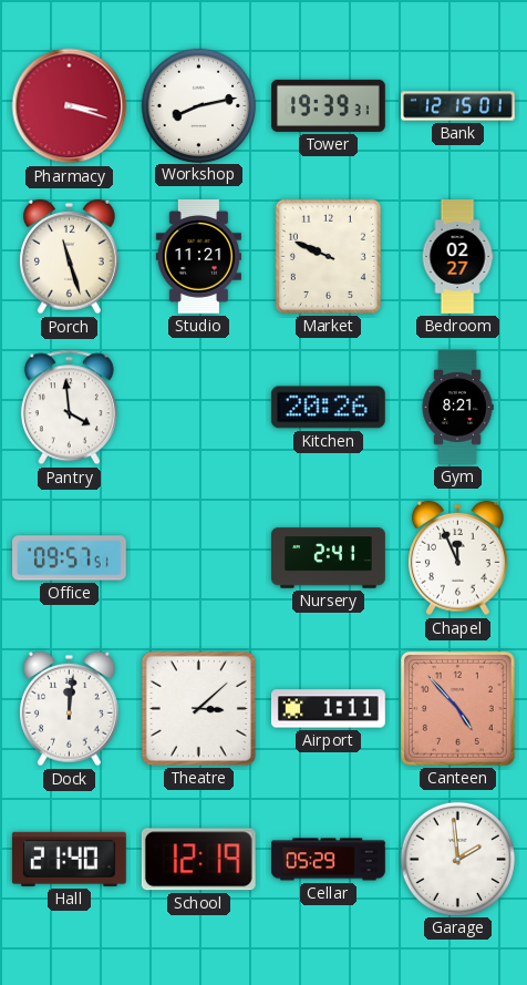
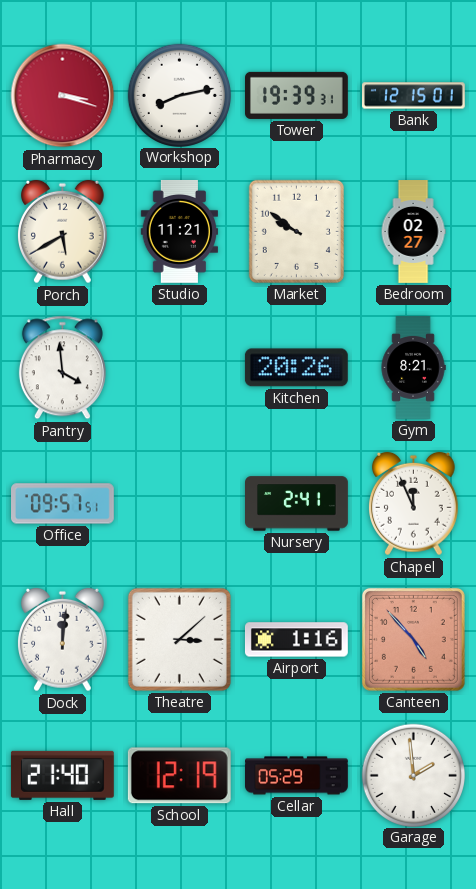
Porch: 11:27 -> 5:40 (63, 232)
Market: 9:49 -> 9:51 (296, 231)
Airport: 1:11 -> 1:16 (296, 640)
